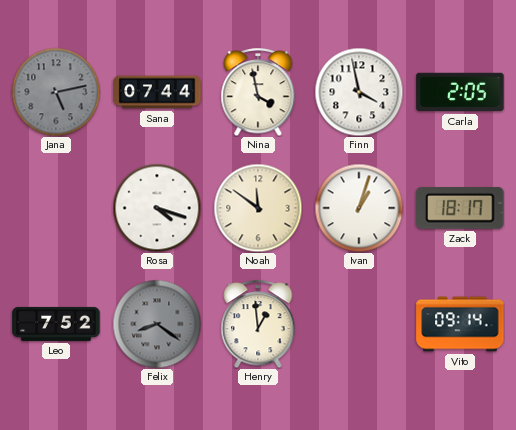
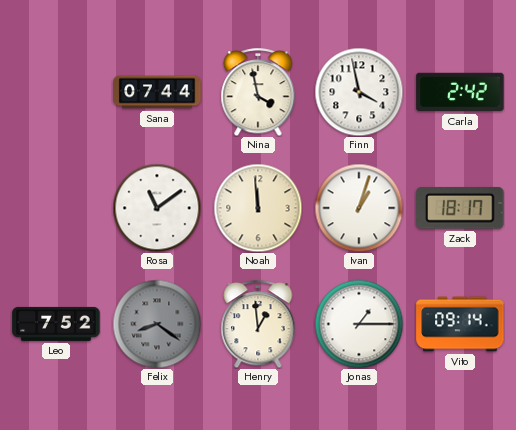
Jana: 5:13 -> none (56, 92)
Carla: 2:05 -> 2:42 (460, 92)
Rosa: 4:18 -> 11:09 (157, 208)
Noah: 11:51 -> 11:59 (258, 208)
Jonas: none -> 1:15 (359, 324)
